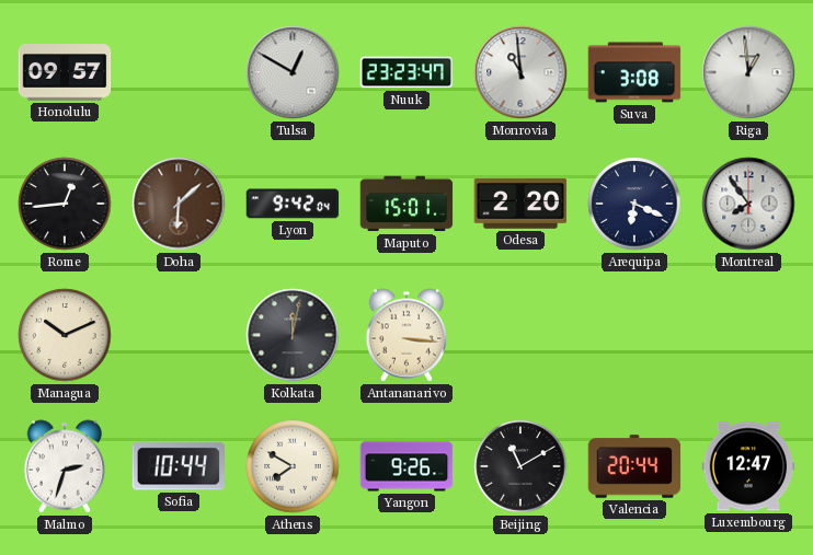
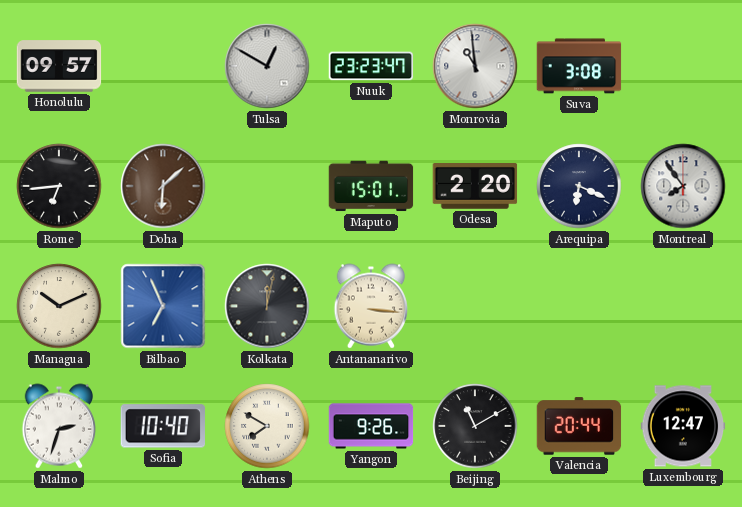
Riga: 12:59 -> none (748, 72)
Rome: 12:44 -> 6:44 (59, 186)
Lyon: 9:42 -> none (293, 204)
Bilbao: none -> 6:56 (163, 306)
Sofia: 10:44 -> 10:40 (162, 426)
